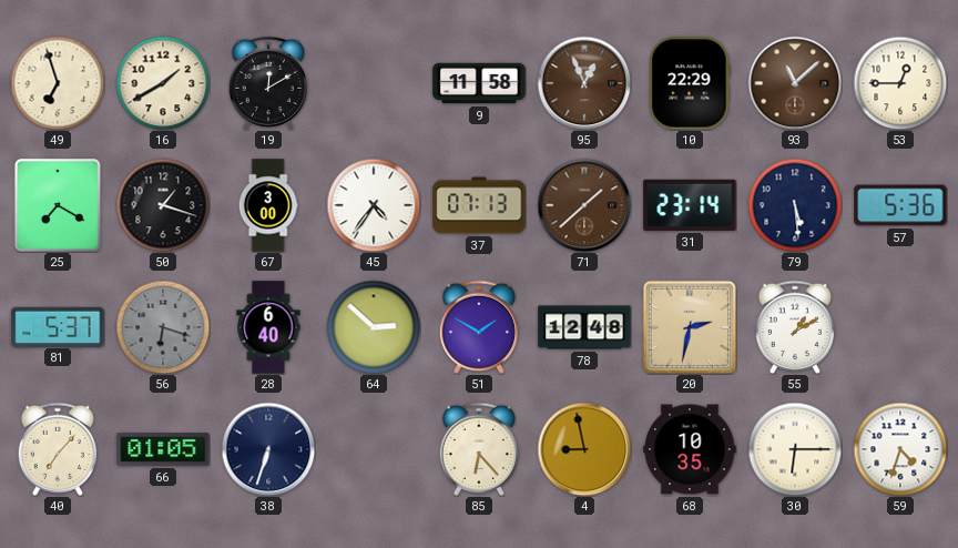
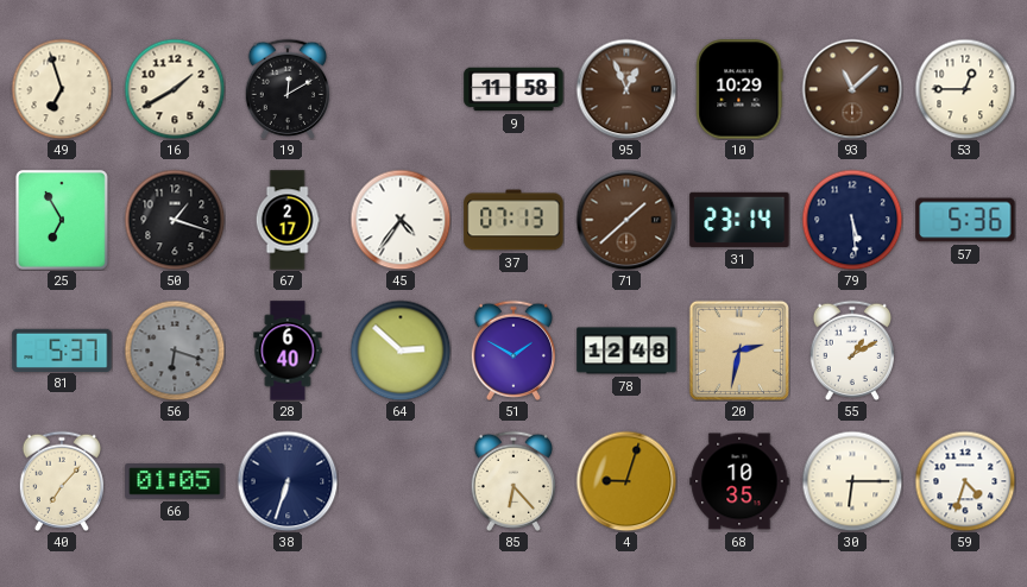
10: 22:29 -> 10:29 (739, 89)
25: 7:20 -> 6:55 (62, 220)
67: 3:00 -> 2:17 (288, 220)
4: 8:58 -> 9:03 (626, 481)
